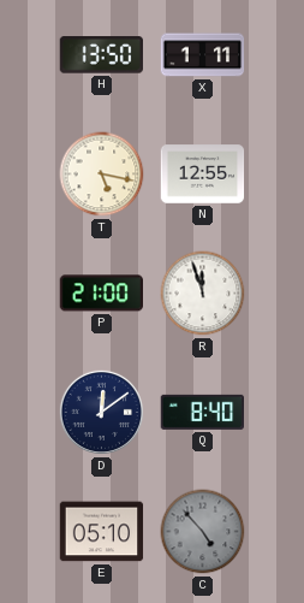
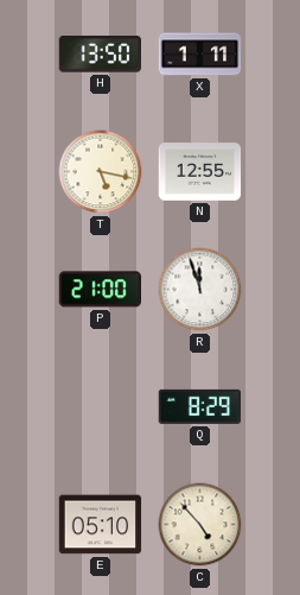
D: 12:09 -> none (101, 412)
Q: 8:40 -> 8:29 (199, 406)
C dial: grey -> cream (200, 525)
